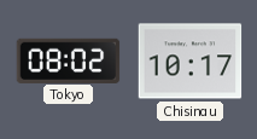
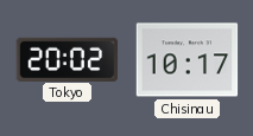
Tokyo: 08:02 -> 20:02 (68, 59)
